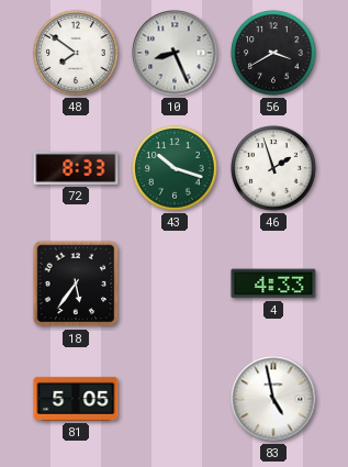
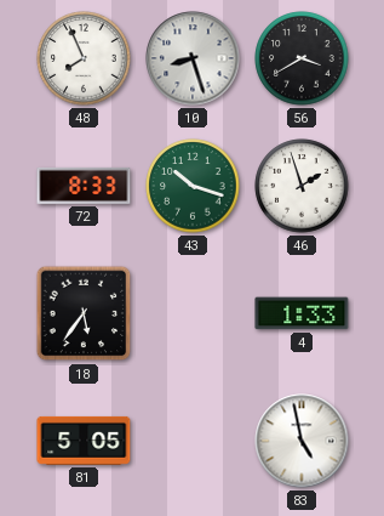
48: 7:51 -> 7:56 (84, 58)
10: 8:26 -> 8:27 (193, 58)
4: 4:33 -> 1:33 (302, 313)
